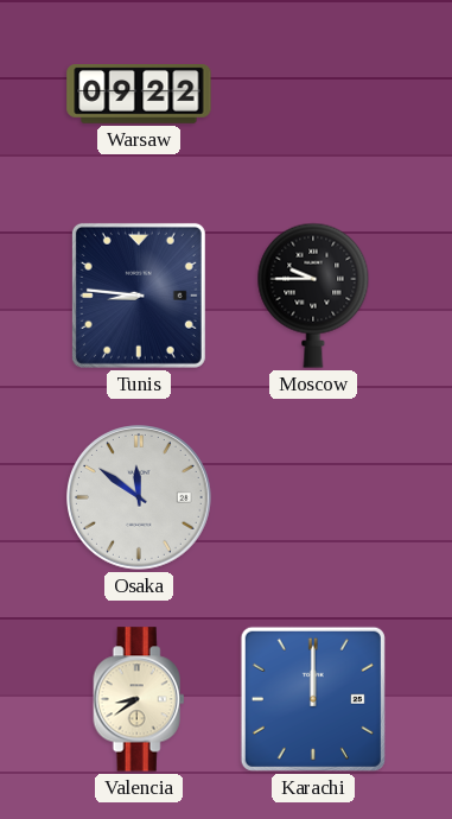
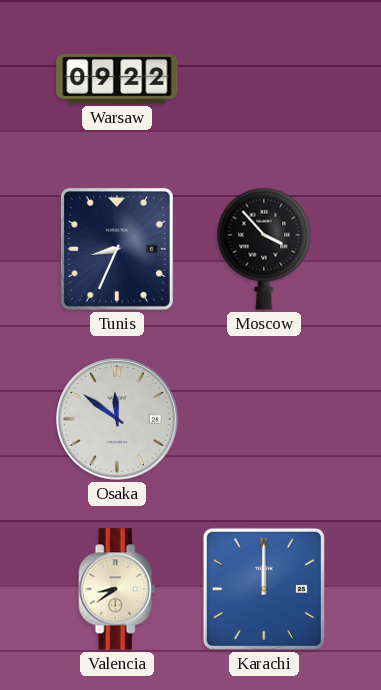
Tunis: 8:46 -> 8:34 (117, 249)
Moscow: 9:45 -> 3:53 (264, 249)
